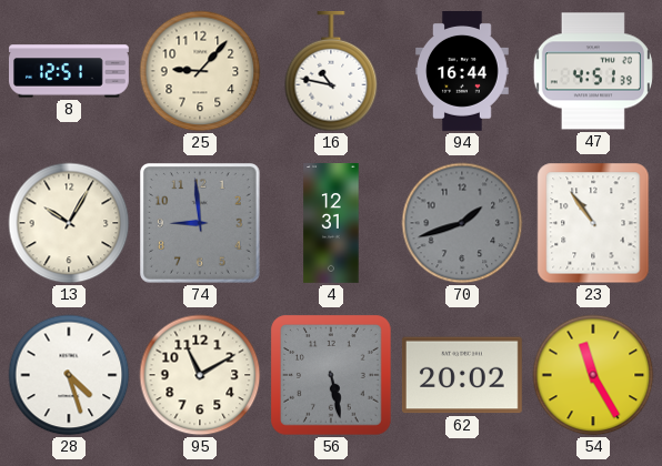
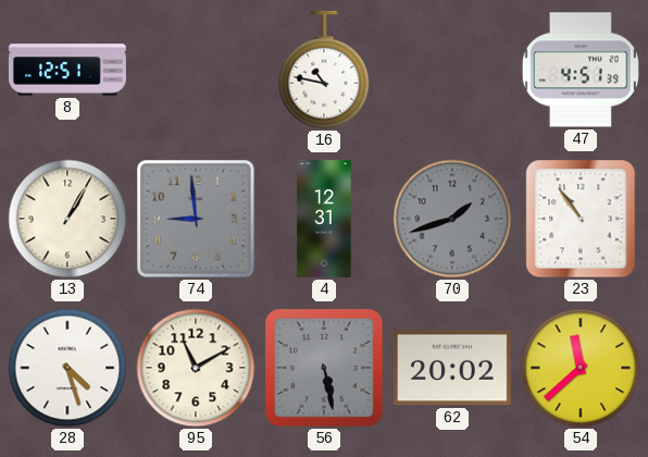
25: 9:07 -> none (200, 71)
94: 16:44 -> none (463, 72)
13: 10:05 -> 1:05 (67, 219)
54: 11:25 -> 11:38 (581, 368)
